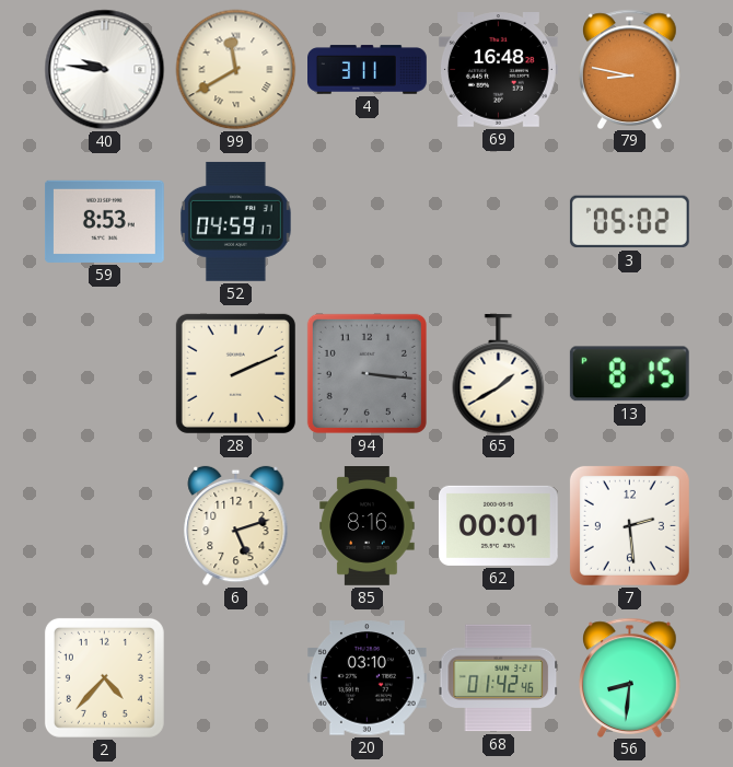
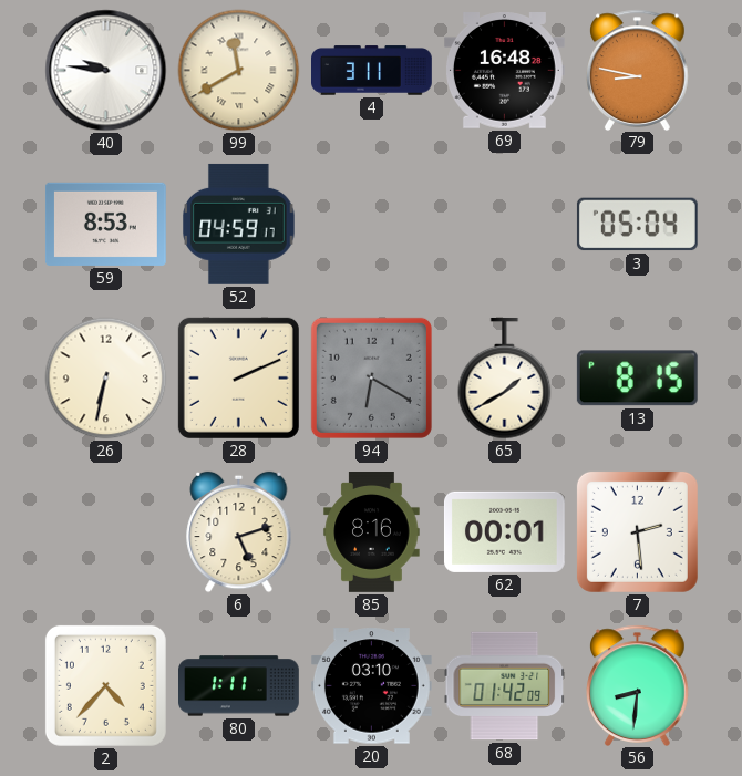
3: 05:02 -> 05:04 (637, 225)
26: none -> 6:32 (106, 379)
94: 3:16 -> 6:20 (371, 377)
80: none -> 1:11 (239, 686)
68: 01:42:46 -> 01:42:09 (505, 686)
